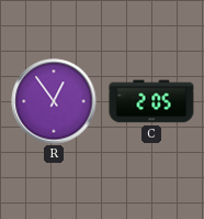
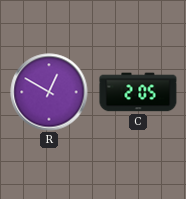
R: 12:54 -> 12:50 (49, 92)
